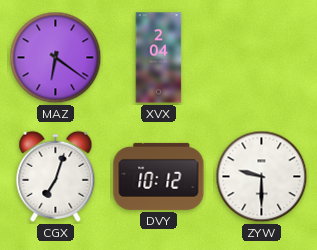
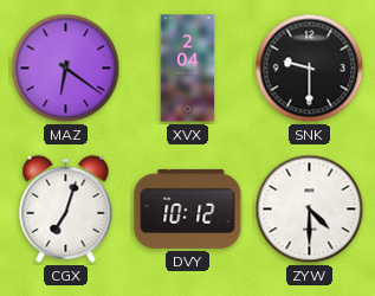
SNK: none -> 9:30 (310, 69)
ZYW: 9:30 -> 4:30 (310, 210)
